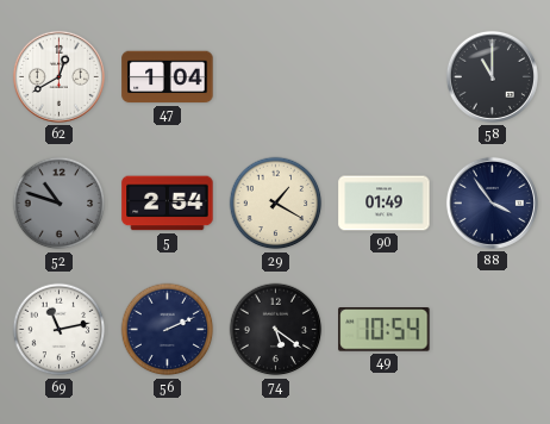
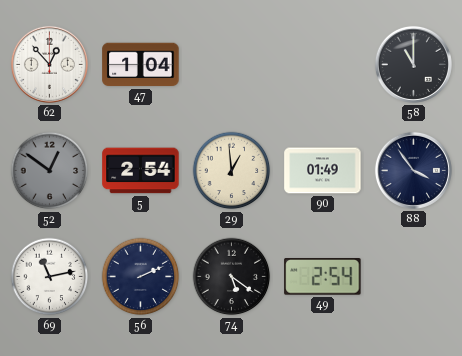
62: 12:40 -> 12:53 (49, 64)
52: 10:48 -> 12:51 (50, 171)
29: 1:20 -> 12:59 (232, 171)
49: 10:54 -> 2:54 (323, 277)
